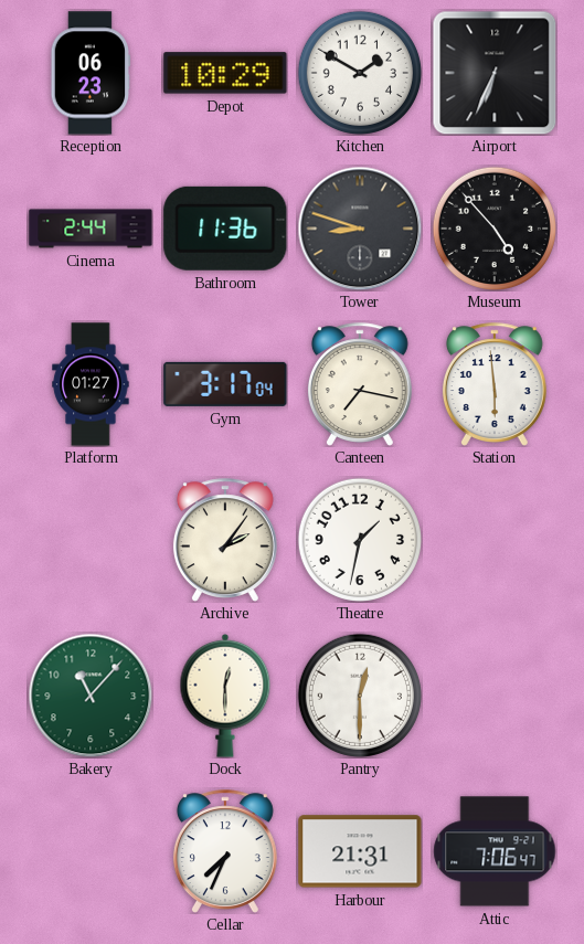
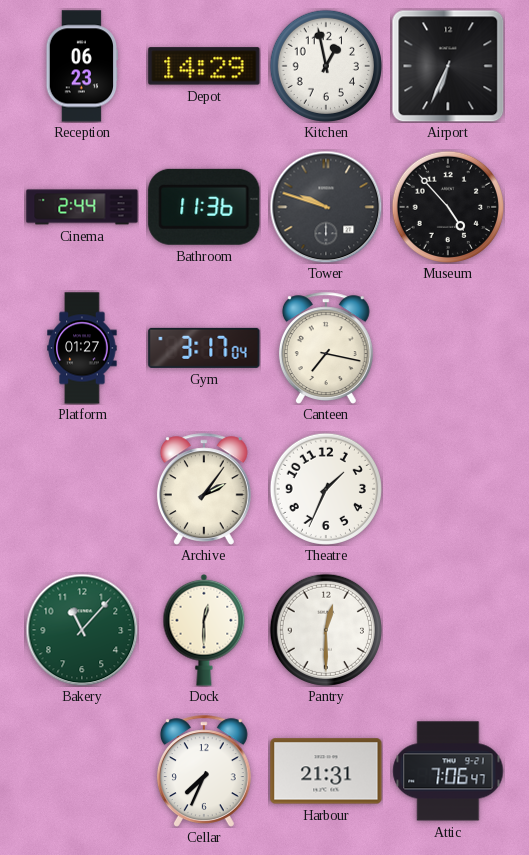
Depot: 10:29 -> 14:29 (204, 66)
Kitchen: 1:50 -> 12:58 (326, 66)
Tower: 8:48 -> 9:48 (326, 207)
Station: 5:59 -> none (495, 384)
Theatre: 1:32 -> 1:34 (326, 489)
